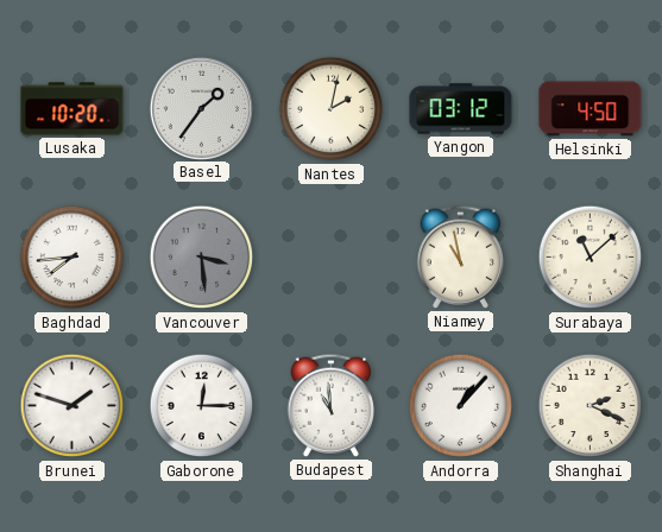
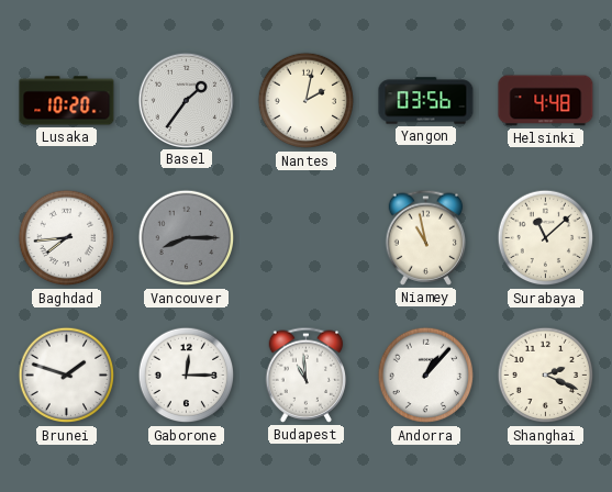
Yangon: 03:12 -> 03:56 (426, 101)
Helsinki: 4:50 -> 4:48 (546, 101)
Vancouver: 3:29 -> 8:15 (187, 238)
